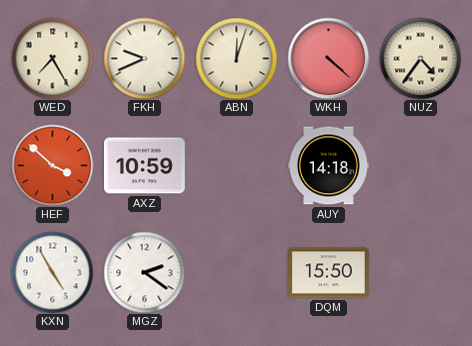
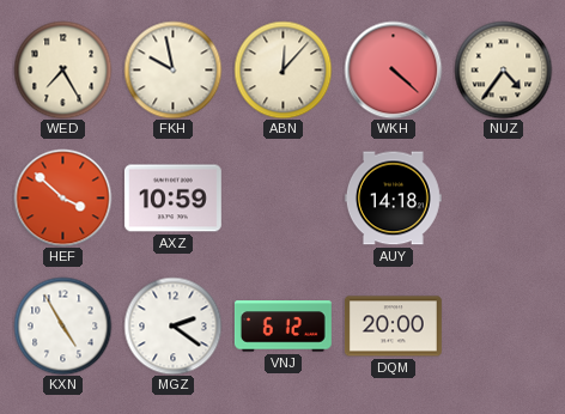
FKH: 9:41 -> 9:58 (172, 69)
ABN: 12:03 -> 12:07 (282, 69)
VNJ: none -> 6:12 (282, 327)
DQM: 15:50 -> 20:00 (393, 327)
